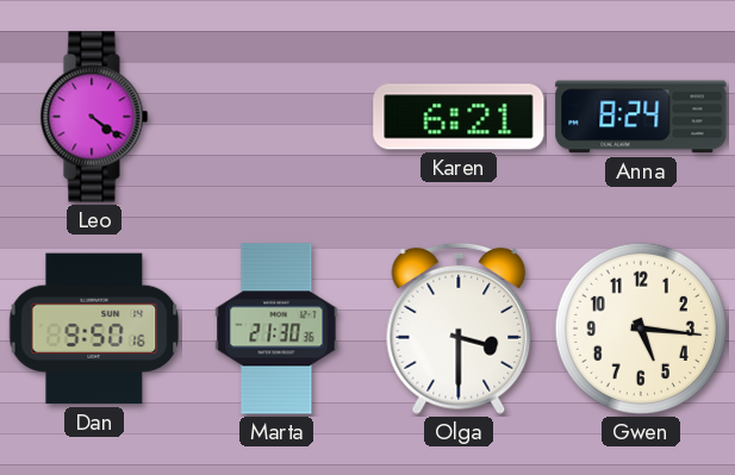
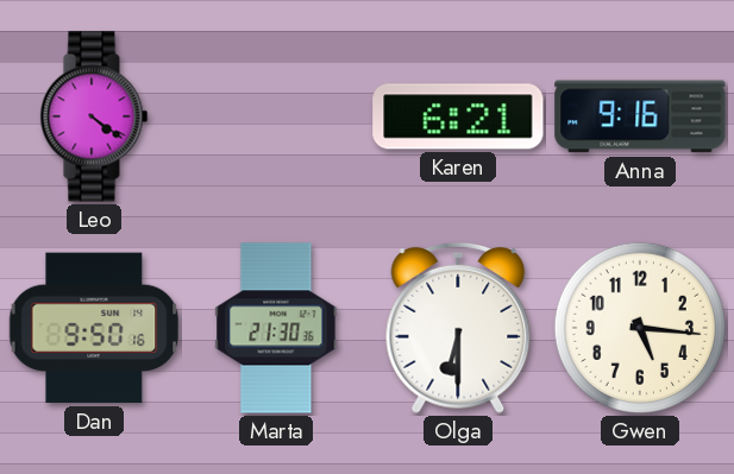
Anna: 8:24 -> 9:16 (640, 116)
Olga: 3:30 -> 6:30 (458, 328)
